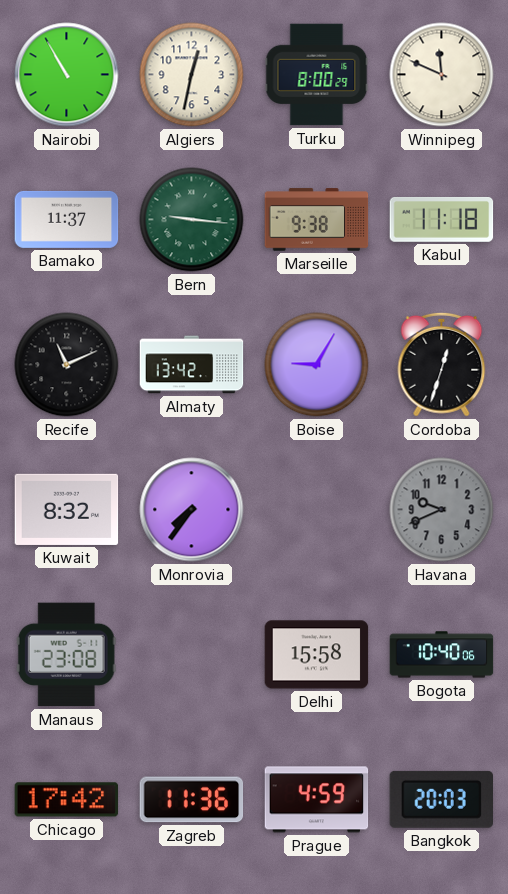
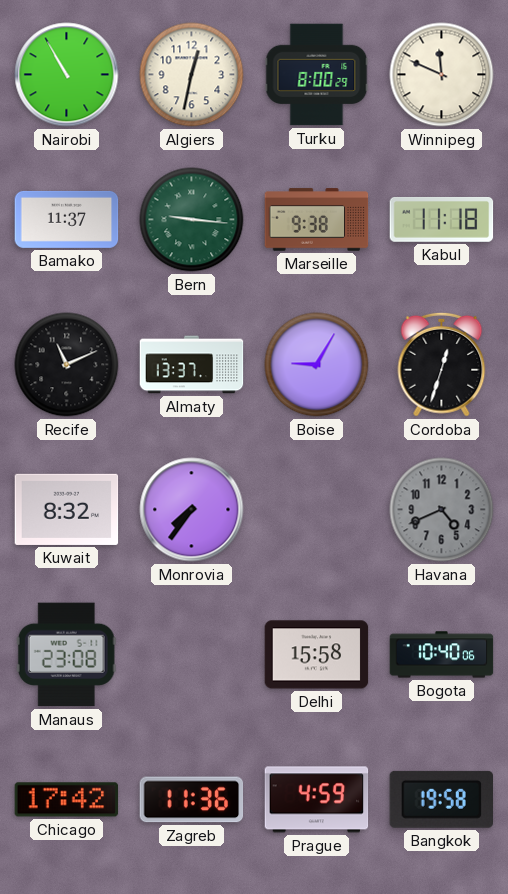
Almaty: 13:42 -> 13:37 (192, 365)
Havana: 9:41 -> 4:41 (442, 510)
Bangkok: 20:03 -> 19:58 (441, 799)
